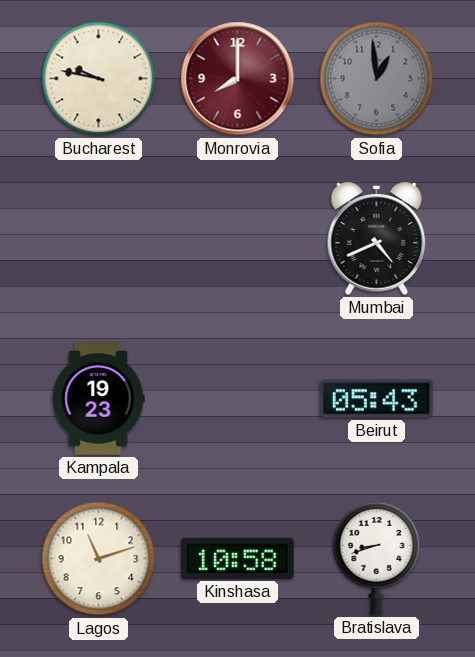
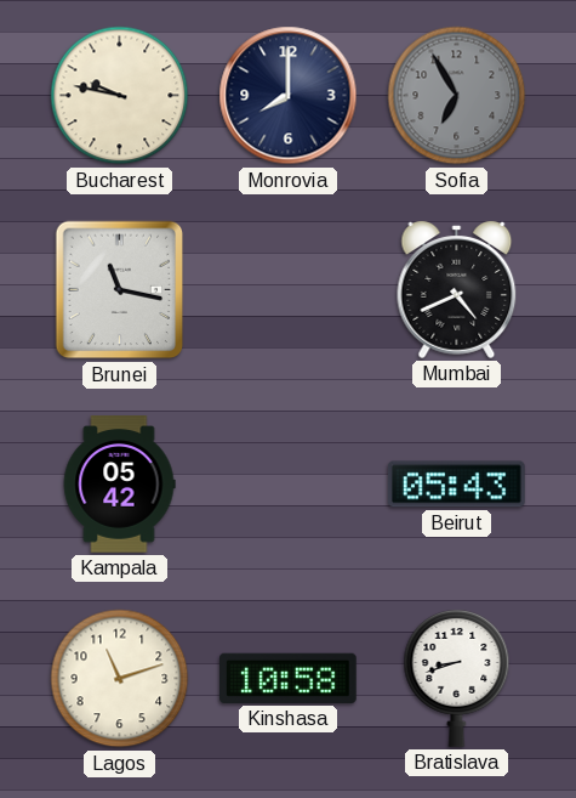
Monrovia dial: burgundy -> navy (289, 96)
Sofia: 12:59 -> 6:55 (457, 96)
Brunei: none -> 11:17 (120, 290)
Kampala: 19:23 -> 05:42 (119, 485)
